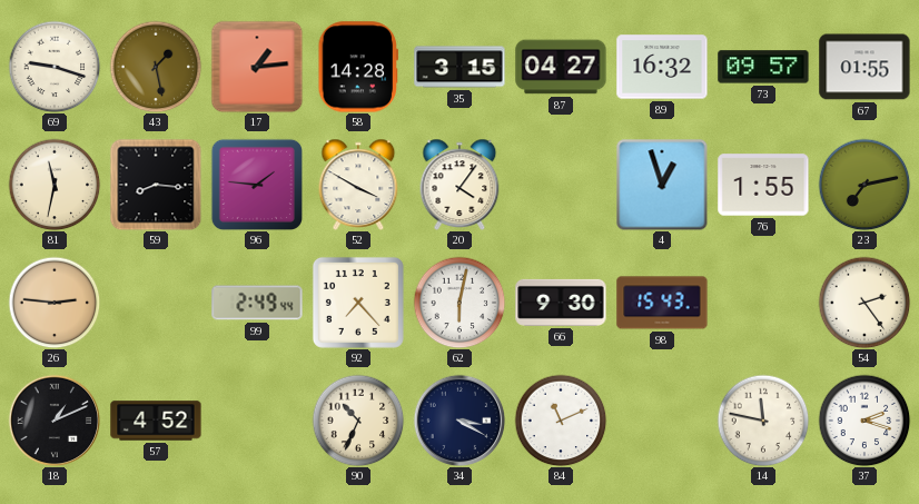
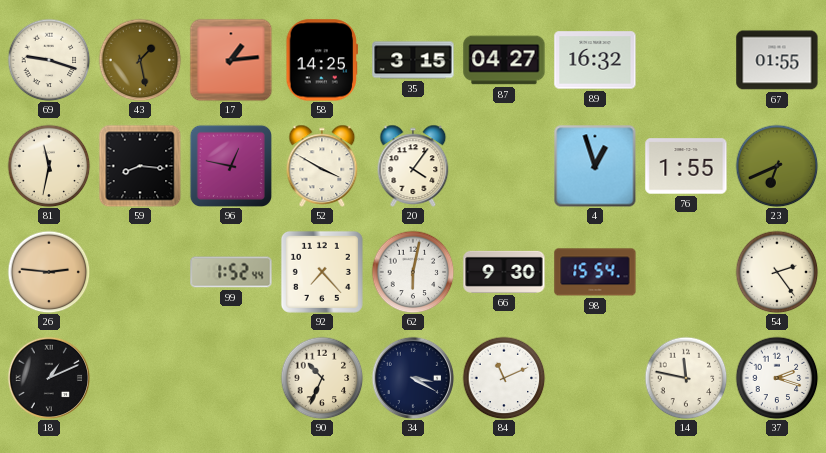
58: 14:28 -> 14:25 (322, 60)
73: 09:57 -> none (763, 67)
96: 1:46 -> 12:47 (230, 165)
23: 7:13 -> 6:41 (777, 166)
99: 2:49 -> 1:52 (231, 272)
98: 15:43 -> 15:54 (595, 272)
57: 4:52 -> none (156, 421)
